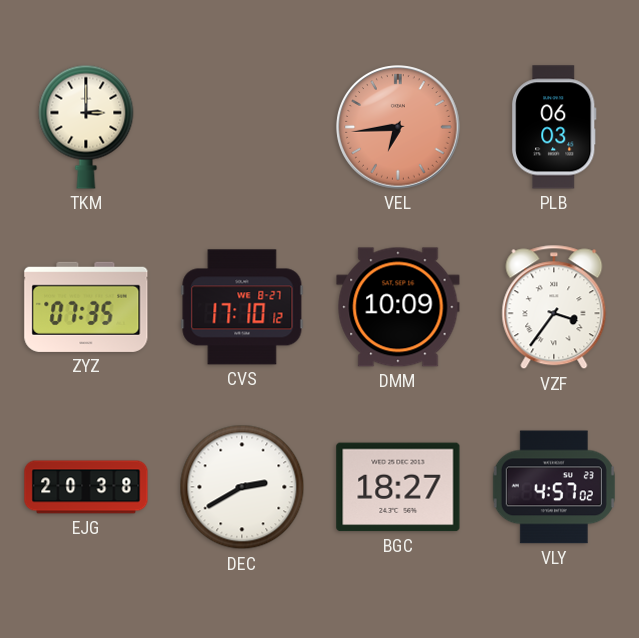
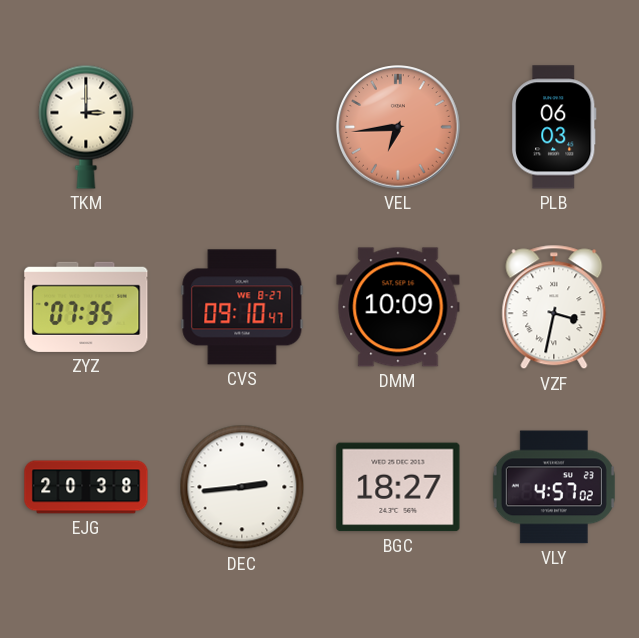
CVS: 17:10 -> 09:10 (242, 307)
VZF: 3:36 -> 3:32 (554, 307)
DEC: 2:40 -> 2:44 (242, 487)
